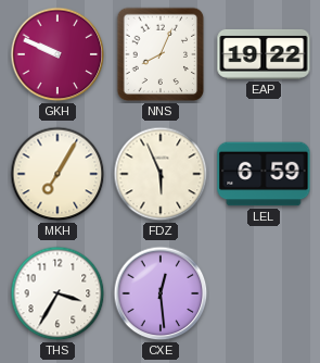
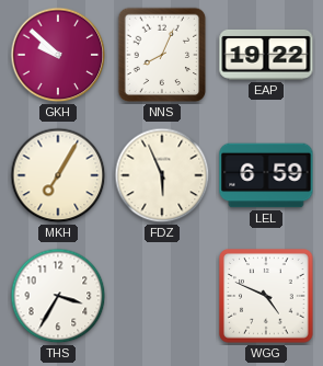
GKH: 9:49 -> 9:52 (58, 55)
CXE: 12:29 -> none (161, 293)
WGG: none -> 4:49 (266, 296)
